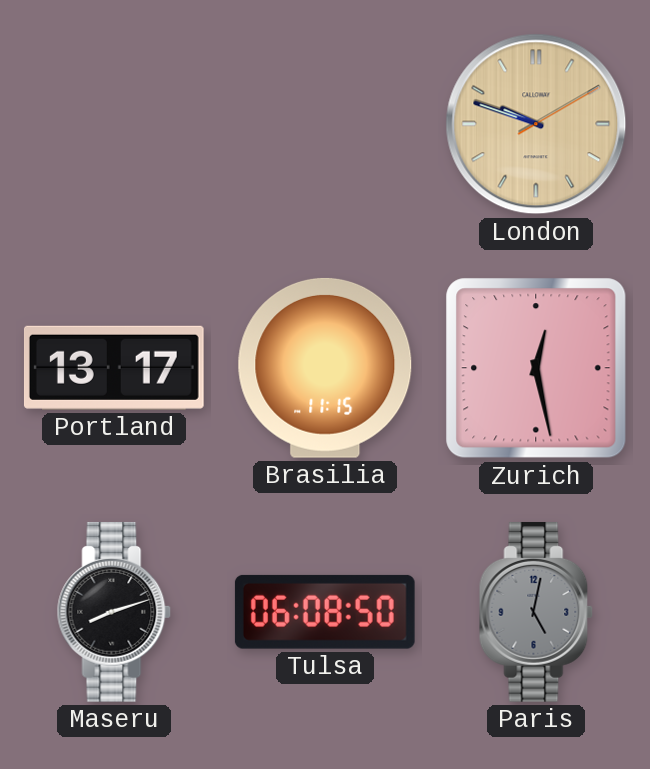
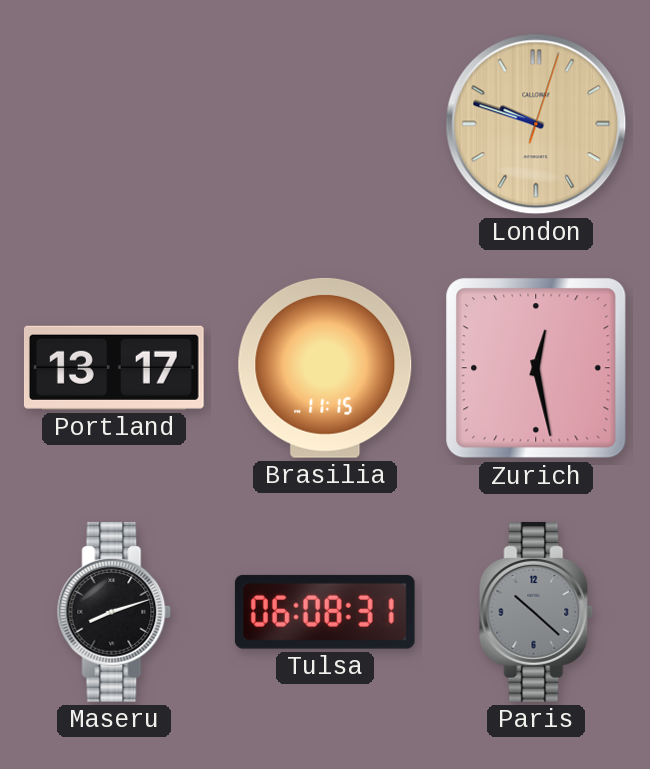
London: 9:48:10 -> 9:48:03 (536, 124)
Tulsa: 06:08:50 -> 06:08:31 (325, 612)
Paris: 5:02 -> 10:22 (536, 612)
